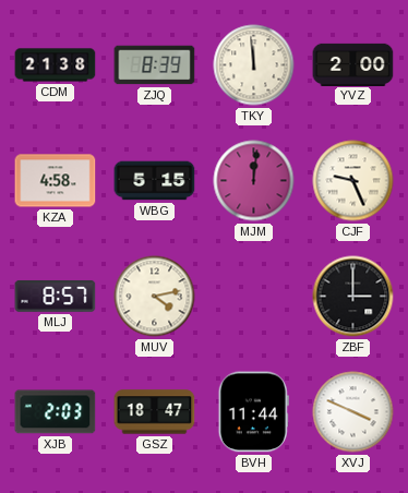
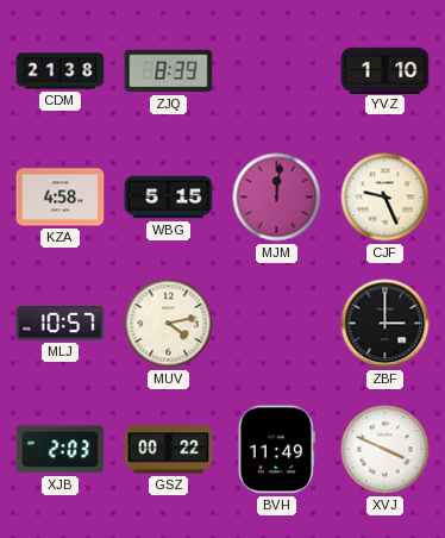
TKY: 11:59 -> none (254, 65)
YVZ: 2:00 -> 1:10 (386, 70)
MLJ: 8:57 -> 10:57 (61, 323)
GSZ: 18:47 -> 00:22 (169, 450)
BVH: 11:44 -> 11:49 (276, 450)
